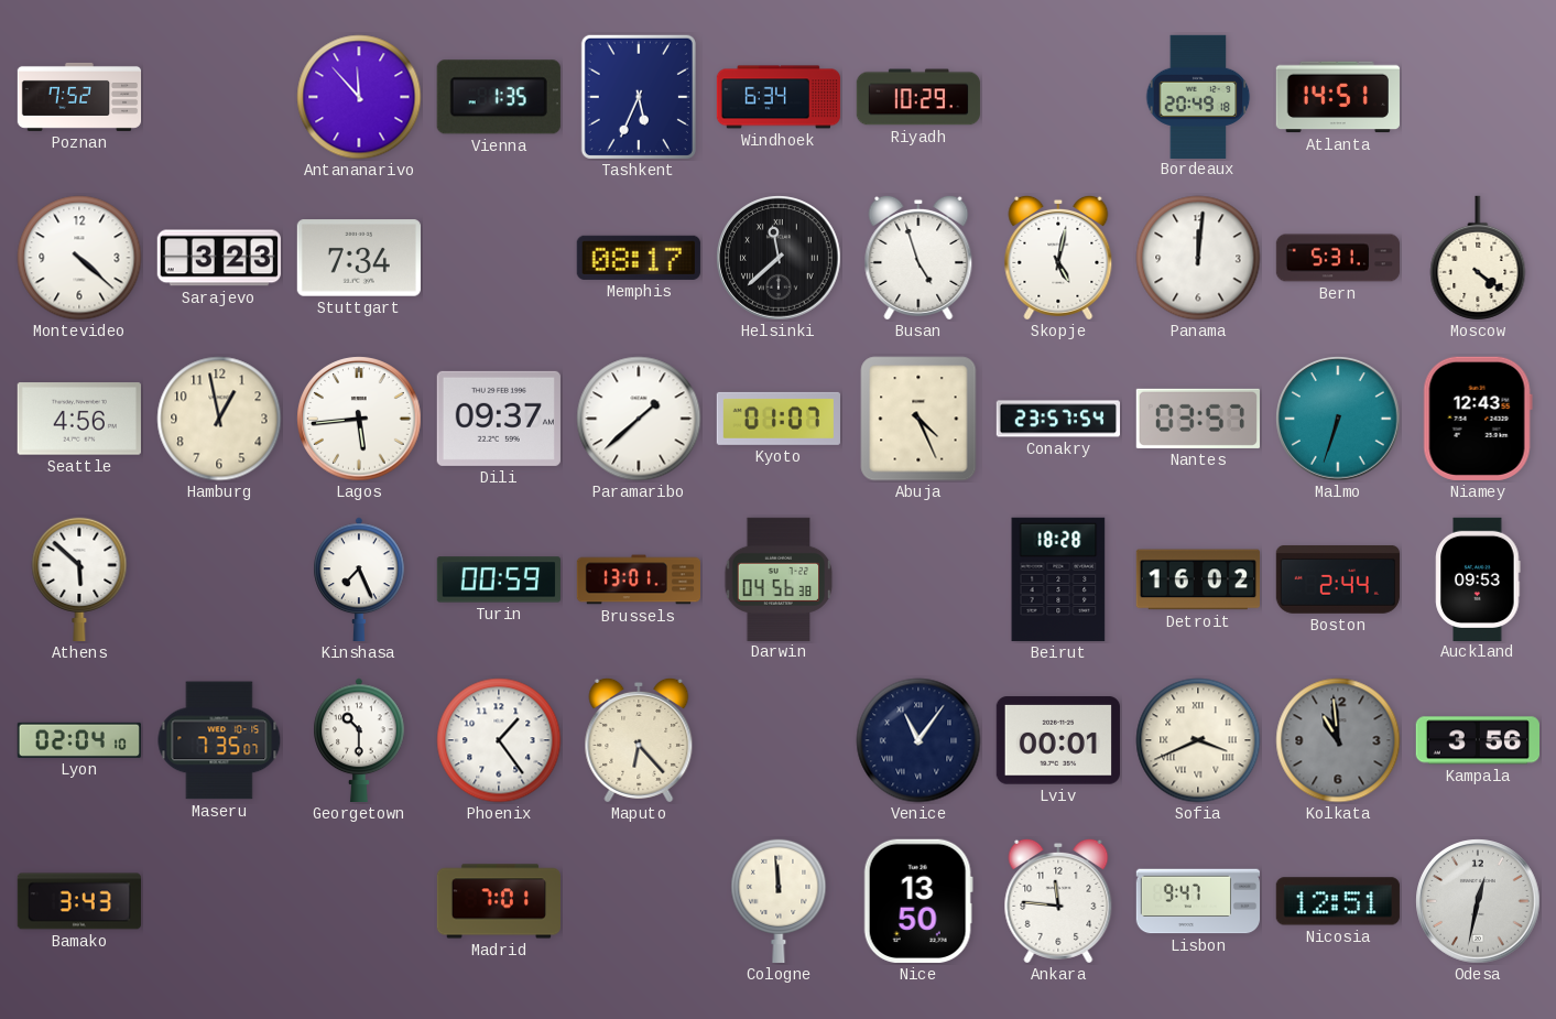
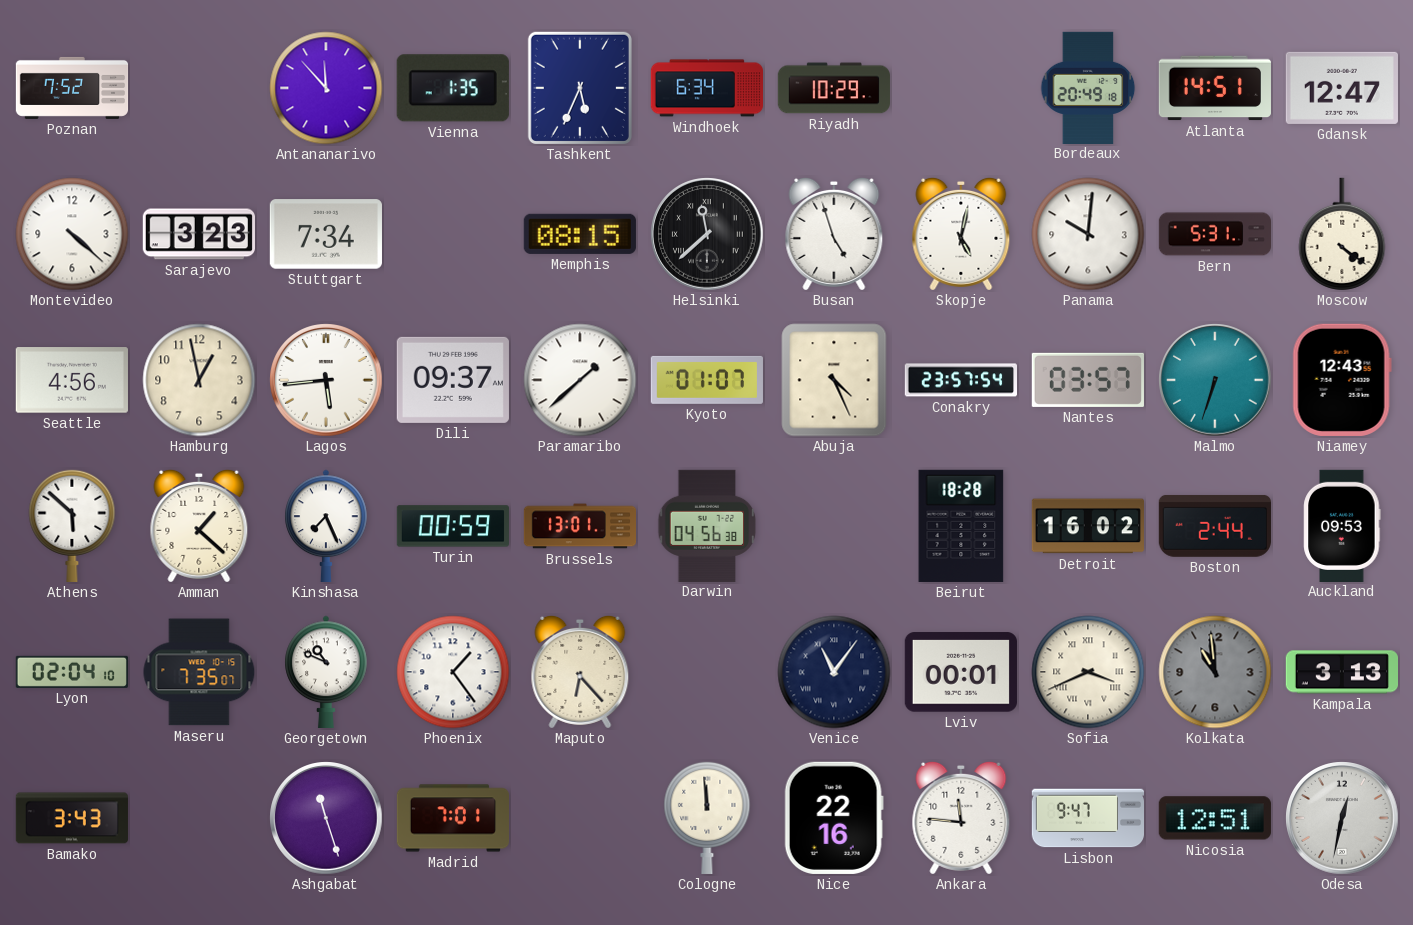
Gdansk: none -> 12:47 (1342, 88)
Memphis: 08:17 -> 08:15 (580, 234)
Panama: 12:01 -> 10:01 (1088, 234)
Amman: none -> 1:22 (199, 526)
Georgetown: 10:30 -> 10:49 (326, 672)
Kampala: 3:56 -> 3:13 (1341, 672)
Ashgabat: none -> 11:27 (326, 818)
Nice: 13:50 -> 22:16 (834, 818)
